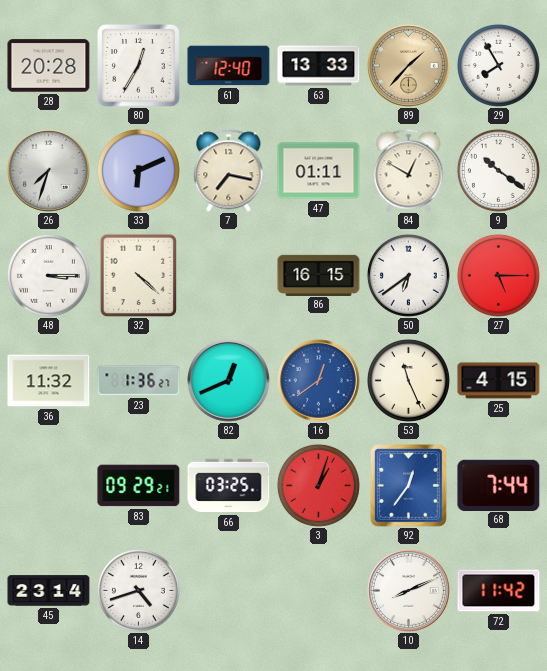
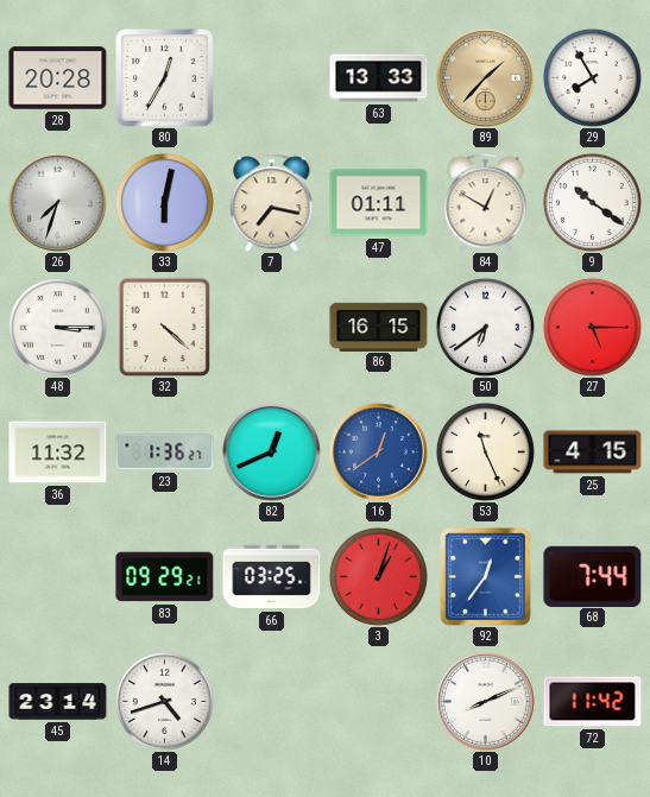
61: 12:40 -> none (229, 66)
33: 6:11 -> 6:02 (164, 202)
